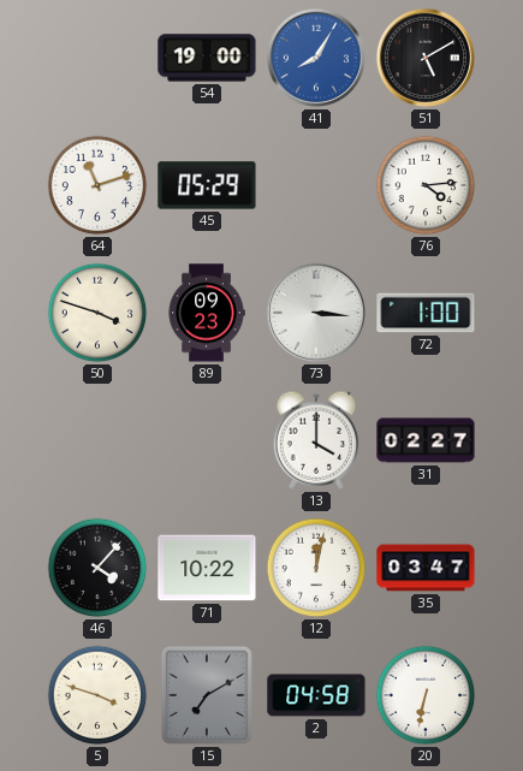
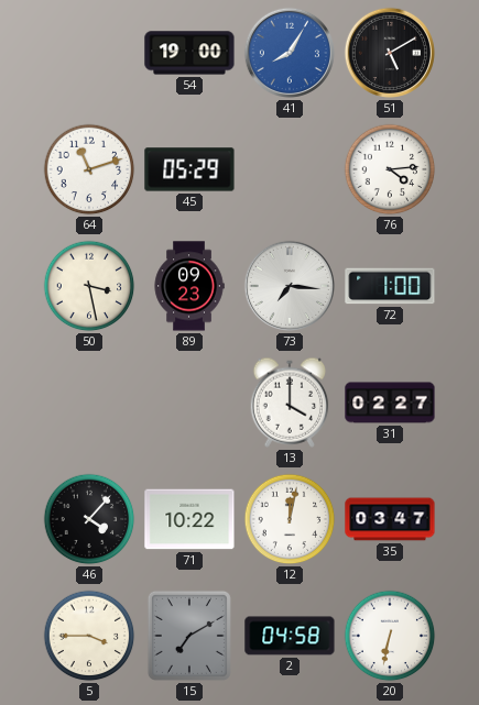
50: 3:48 -> 3:28 (89, 286)
73: 3:16 -> 7:16 (290, 286)
5: 3:48 -> 3:45 (89, 636)
